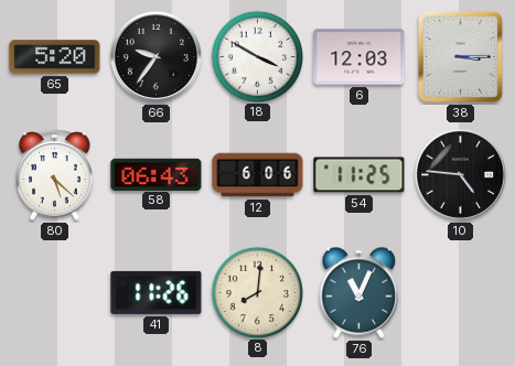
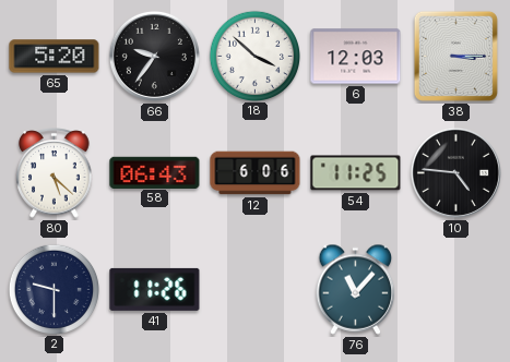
18: 3:50 -> 3:52 (254, 56)
2: none -> 9:30 (54, 289)
8: 8:01 -> none (257, 292)
76: 11:04 -> 11:07 (356, 289)
